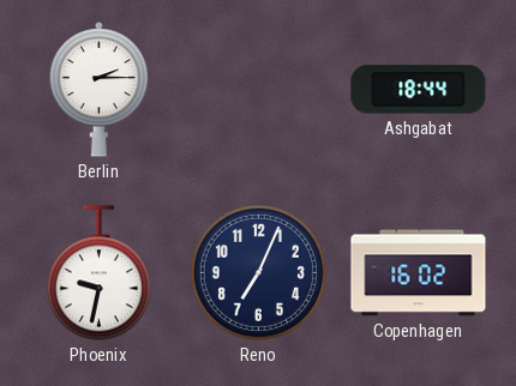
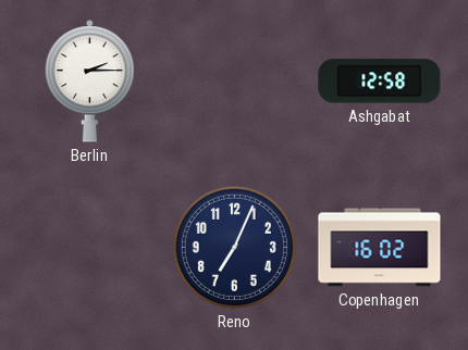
Ashgabat: 18:44 -> 12:58 (380, 82)
Phoenix: 9:32 -> none (98, 273)
